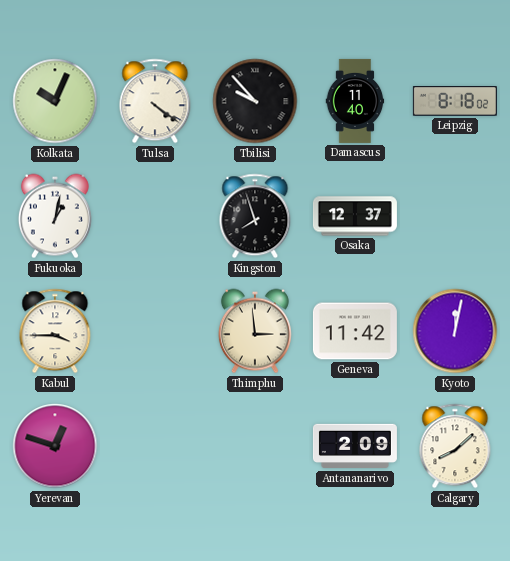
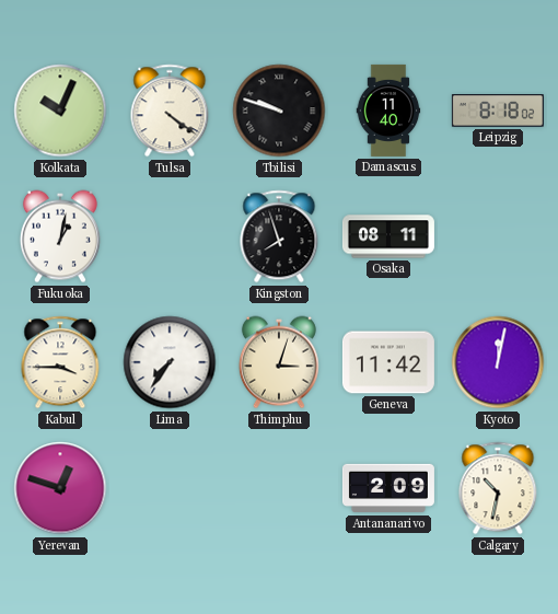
Tbilisi: 9:53 -> 9:48 (279, 111)
Osaka: 12:37 -> 08:11 (388, 236)
Lima: none -> 7:36 (170, 362)
Thimphu: 2:59 -> 3:03 (279, 362)
Calgary: 8:08 -> 10:32 (498, 488)
